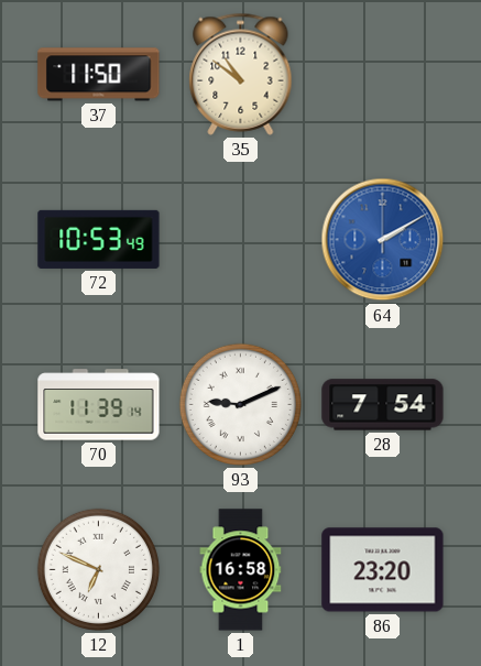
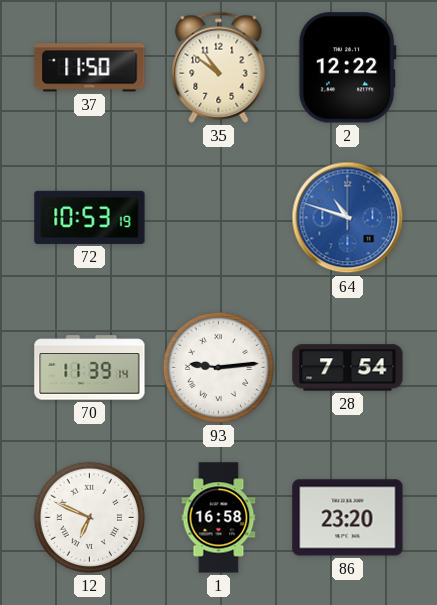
2: none -> 12:22 (347, 68)
72: 10:53:49 -> 10:53:19 (90, 217)
64: 2:10 -> 10:48 (348, 218)
93: 9:11 -> 9:14 (218, 367)
